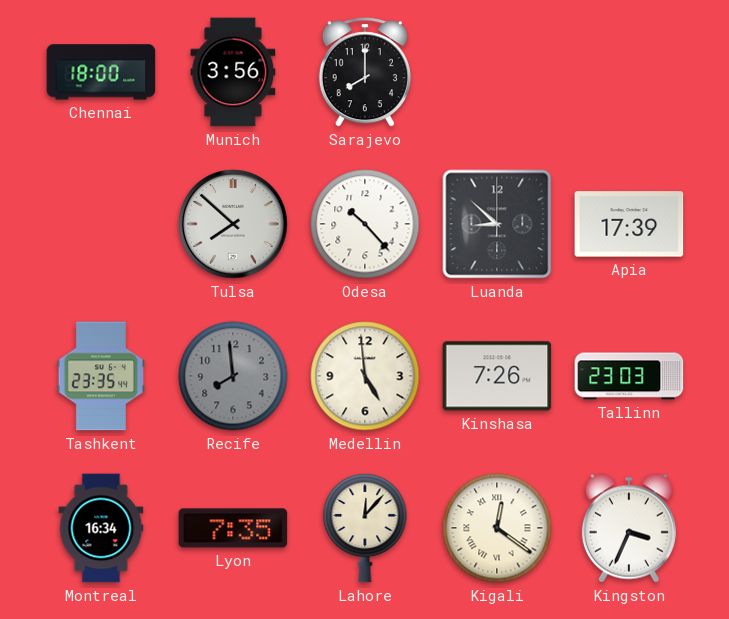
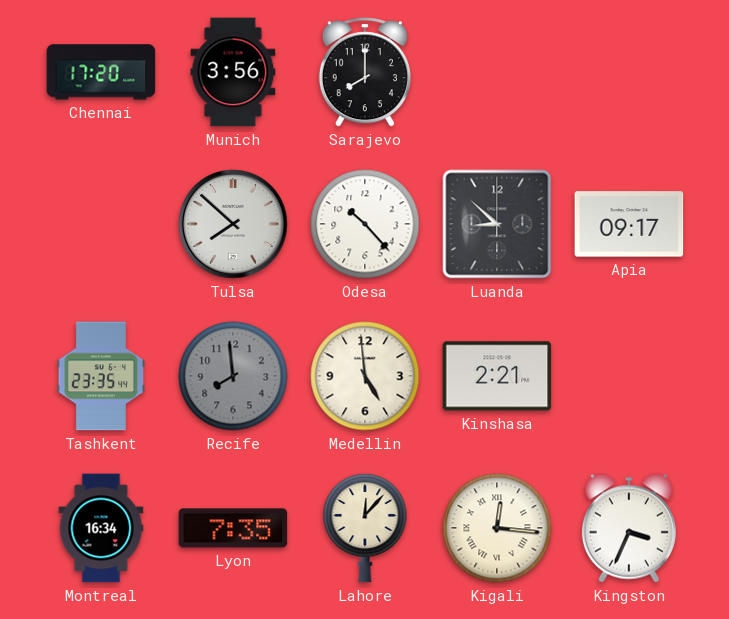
Chennai: 18:00 -> 17:20 (101, 72)
Apia: 17:39 -> 09:17 (629, 224)
Kinshasa: 7:26 -> 2:21 (497, 376)
Tallinn: 23:03 -> none (629, 376)
Kigali: 12:21 -> 12:16 (497, 528)
